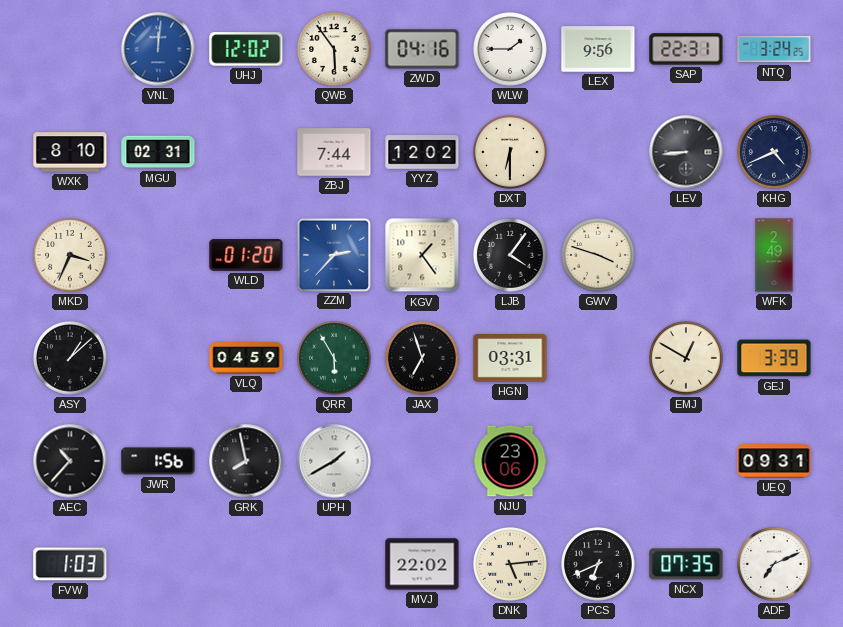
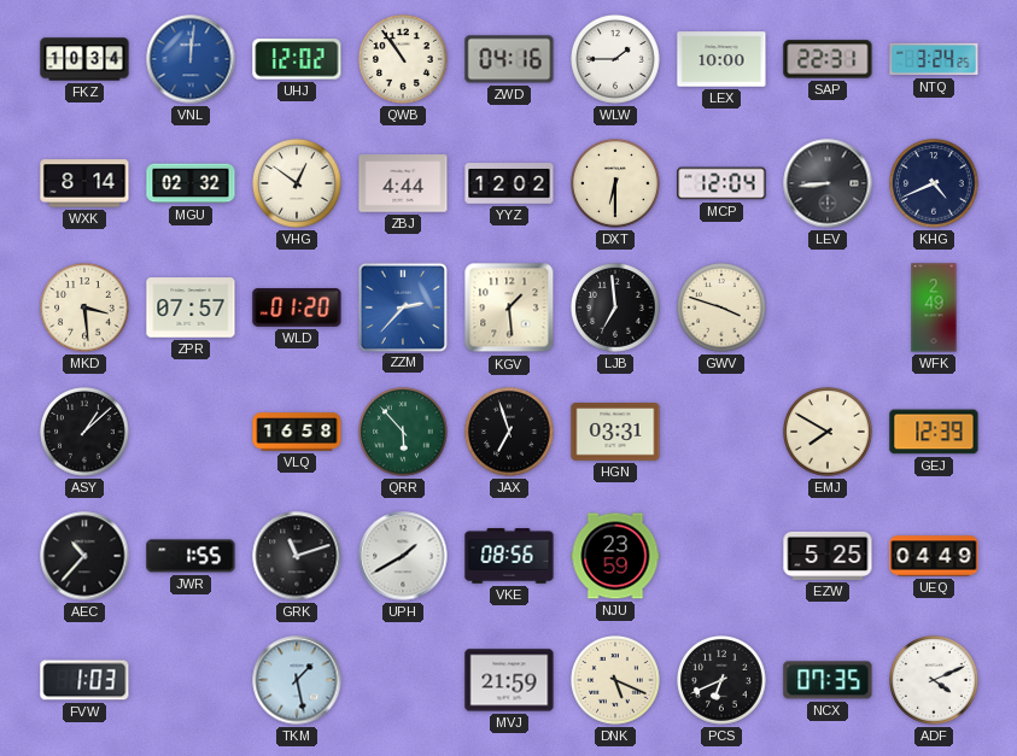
FKZ: none -> 10:34 (84, 59)
QWB: 5:54 -> 10:54 (403, 59)
LEX: 9:56 -> 10:00 (721, 59)
WXK: 8:10 -> 8:14 (84, 183)
MGU: 02:31 -> 02:32 (191, 183)
VHG: none -> 12:51 (297, 183)
ZBJ: 7:44 -> 4:44 (403, 183)
MCP: none -> 12:04 (721, 183)
MKD: 3:34 -> 3:29 (84, 307)
ZPR: none -> 07:57 (191, 307)
KGV: 1:24 -> 1:29 (509, 307)
LJB: 4:06 -> 6:59 (615, 307)
VLQ: 04:59 -> 16:58 (297, 432)
QRR: 5:55 -> 5:53 (403, 432)
EMJ: 12:50 -> 7:50 (828, 432)
GEJ: 3:39 -> 12:39 (934, 432)
JWR: 1:56 -> 1:55 (191, 556)
GRK: 7:58 -> 11:12 (297, 556)
VKE: none -> 08:56 (509, 556)
NJU: 23:06 -> 23:59 (615, 556)
EZW: none -> 5:25 (828, 556)
UEQ: 09:31 -> 04:49 (934, 556)
TKM: none -> 1:28 (297, 680)
MVJ: 22:02 -> 21:59 (509, 680)
DNK: 5:14 -> 5:19 (615, 680)
ADF: 7:11 -> 4:11 (934, 680)
